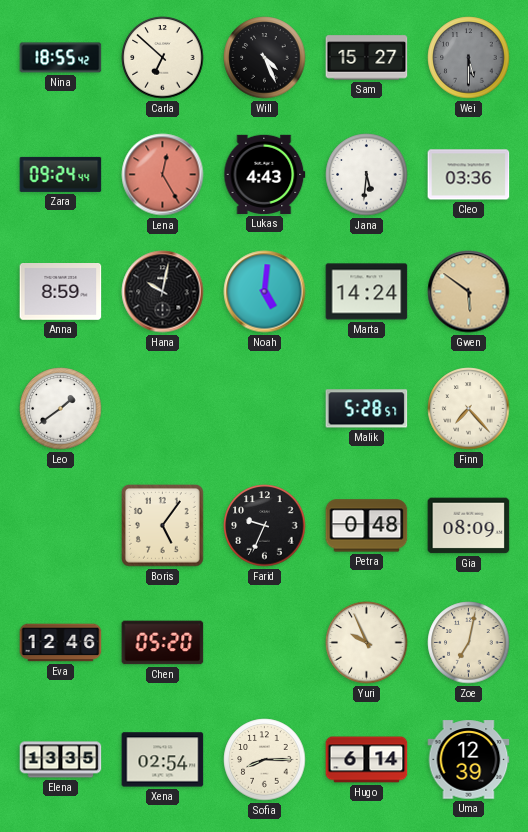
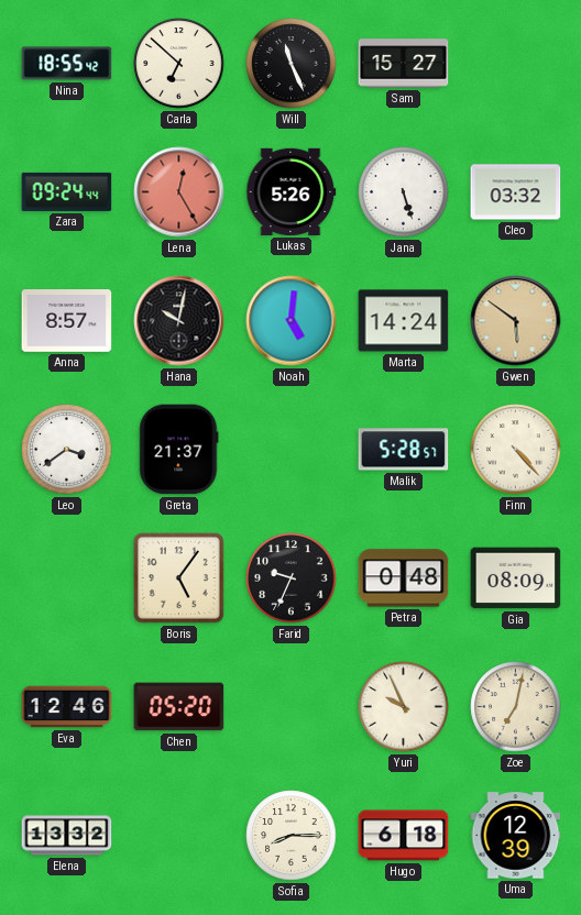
Will: 4:26 -> 11:26 (292, 64)
Wei: 5:30 -> none (469, 58)
Lukas: 4:43 -> 5:26 (292, 191)
Jana: 5:31 -> 5:27 (404, 192)
Cleo: 03:36 -> 03:32 (516, 192)
Anna: 8:59 -> 8:57 (67, 321)
Leo: 1:39 -> 3:39 (67, 450)
Greta: none -> 21:37 (179, 450)
Finn: 7:23 -> 4:23 (516, 450)
Elena: 13:35 -> 13:32 (67, 836)
Xena: 02:54 -> none (163, 760)
Hugo: 6:14 -> 6:18 (404, 836)
